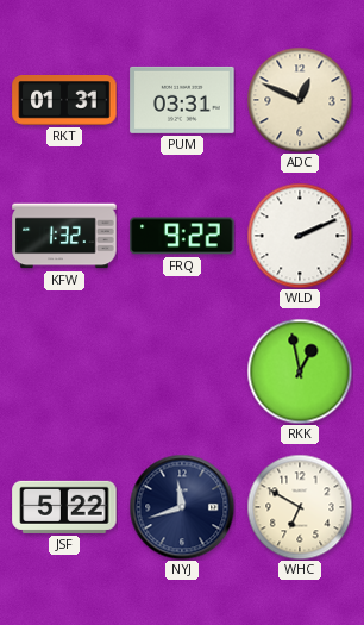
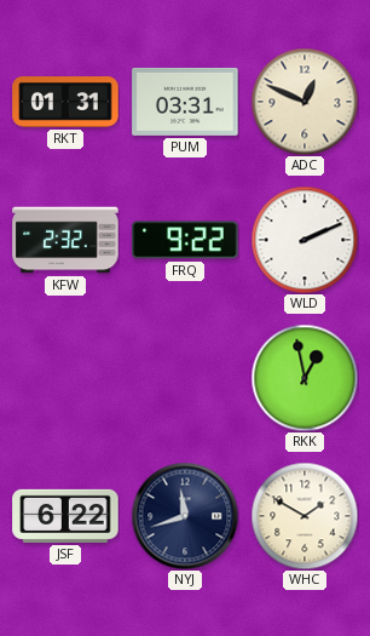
KFW: 1:32 -> 2:32 (65, 240)
JSF: 5:22 -> 6:22 (65, 516)
WHC: 6:50 -> 1:50 (305, 516)
